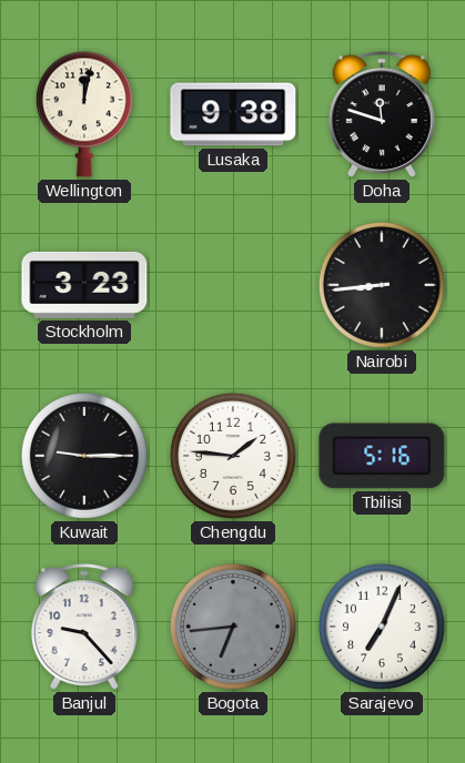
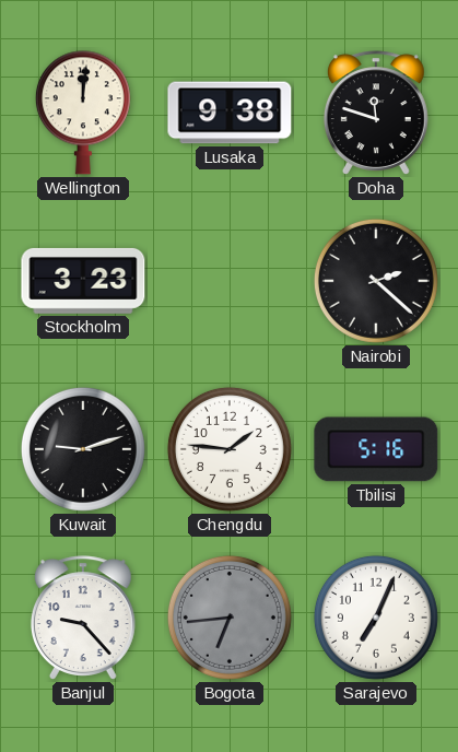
Wellington: 12:02 -> 12:01 (83, 113)
Nairobi: 8:44 -> 2:22 (376, 281)
Kuwait: 9:15 -> 9:12 (83, 449)
